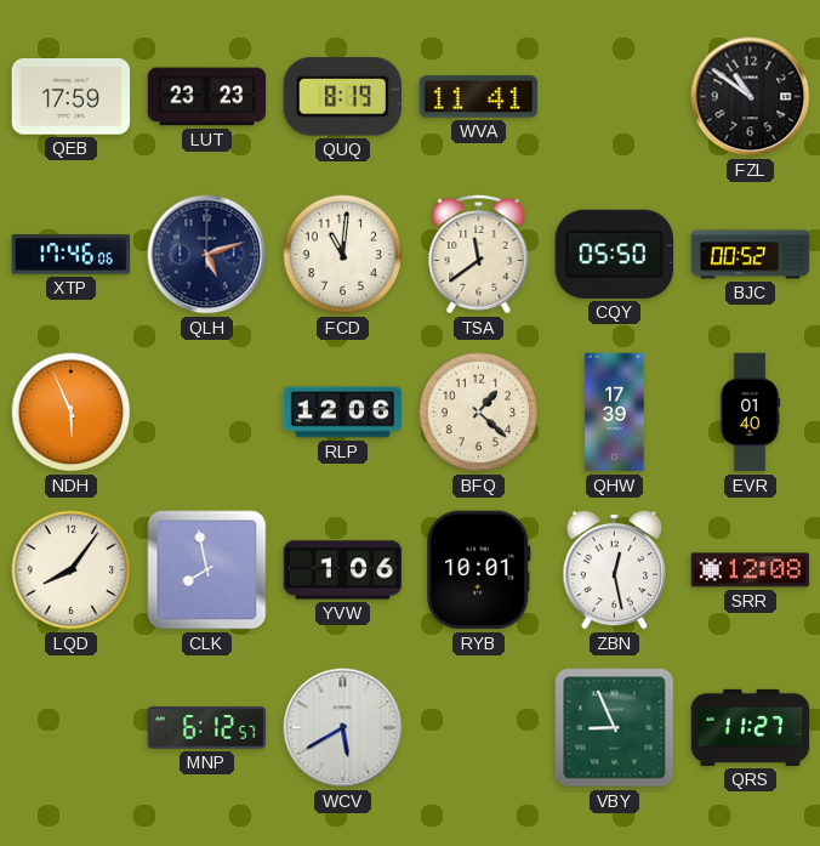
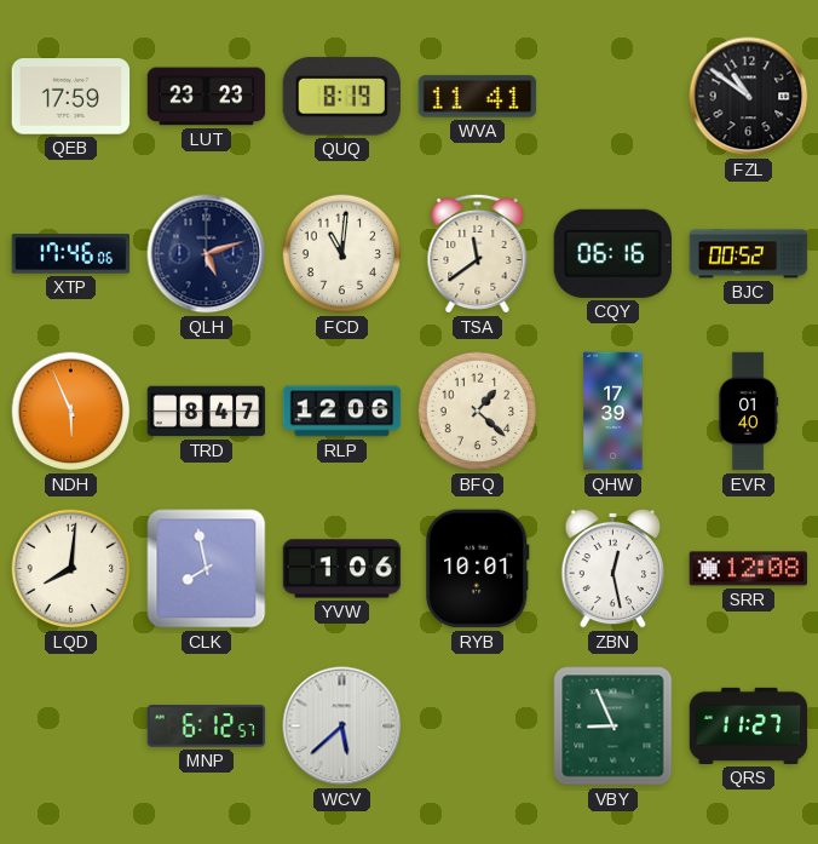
CQY: 05:50 -> 06:16 (612, 253)
TRD: none -> 8:47 (207, 412)
LQD: 8:06 -> 8:01 (71, 569)
WCV: 5:40 -> 5:38 (342, 727)
